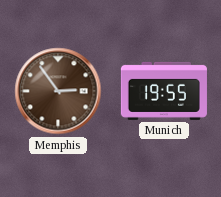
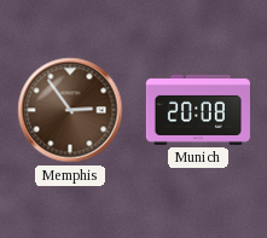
Munich: 19:55 -> 20:08 (198, 110)
